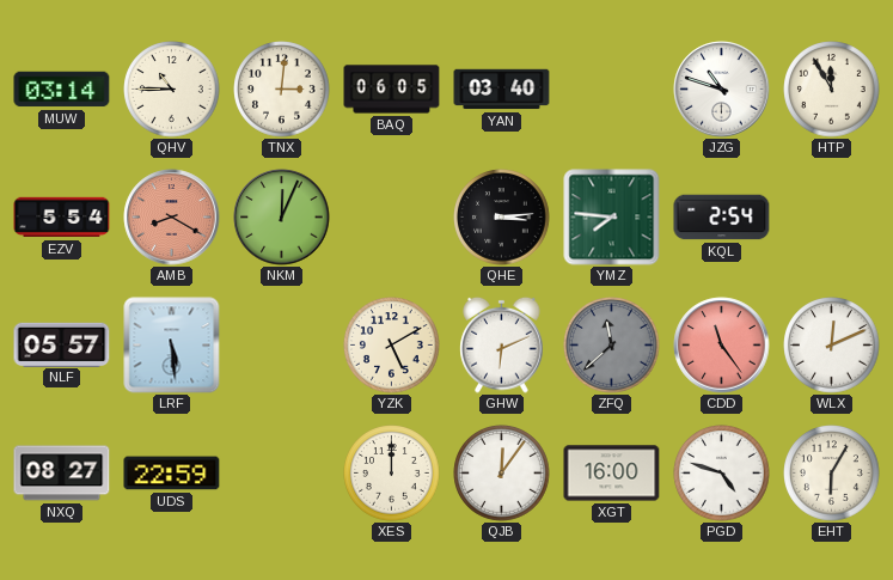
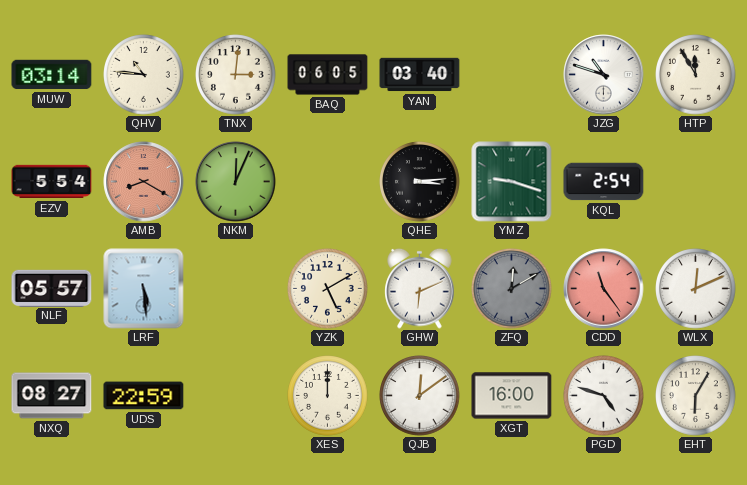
QHV: 10:45 -> 10:46 (144, 75)
YMZ: 7:46 -> 9:18 (512, 182)
ZFQ: 11:38 -> 12:10 (512, 289)
QJB: 12:06 -> 12:09 (420, 396)
